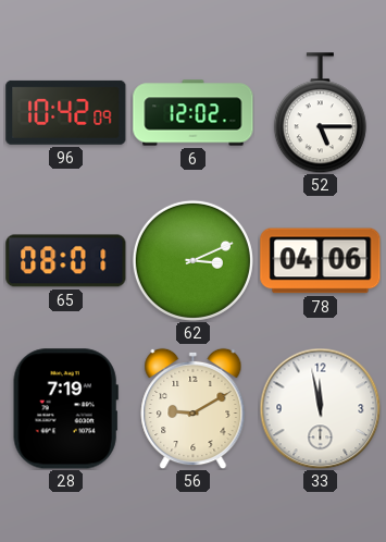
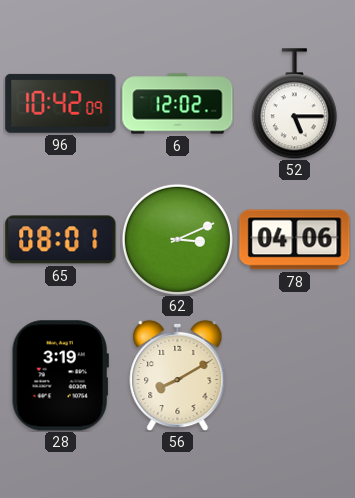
28: 7:19 -> 3:19 (60, 376)
56: 9:10 -> 8:10 (178, 375)
33: 11:58 -> none (320, 408)
